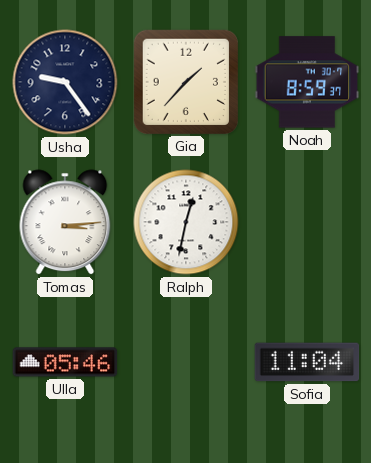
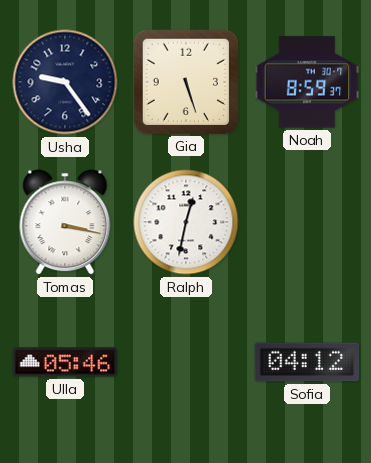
Gia: 1:37 -> 5:27 (185, 81)
Tomas: 3:14 -> 3:17 (65, 222)
Sofia: 11:04 -> 04:12 (307, 362)
